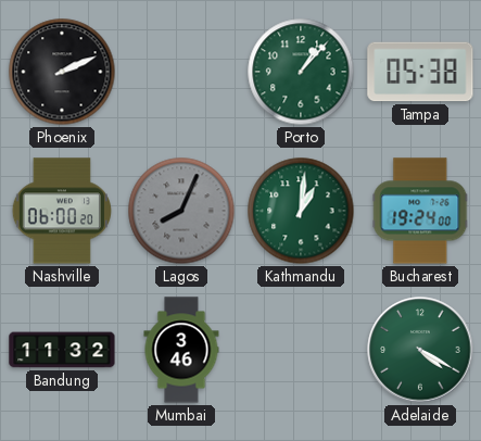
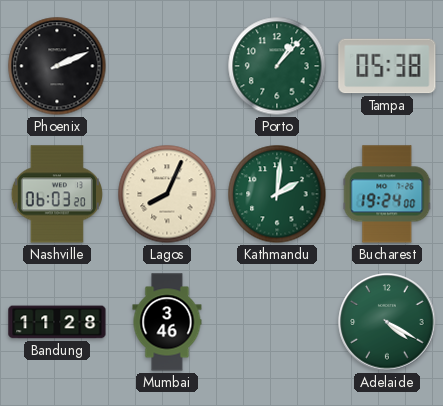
Nashville: 06:00 -> 06:03 (57, 194)
Lagos dial: grey -> cream (167, 194)
Kathmandu: 1:01 -> 2:01 (277, 194)
Bandung: 11:32 -> 11:28 (57, 322)
